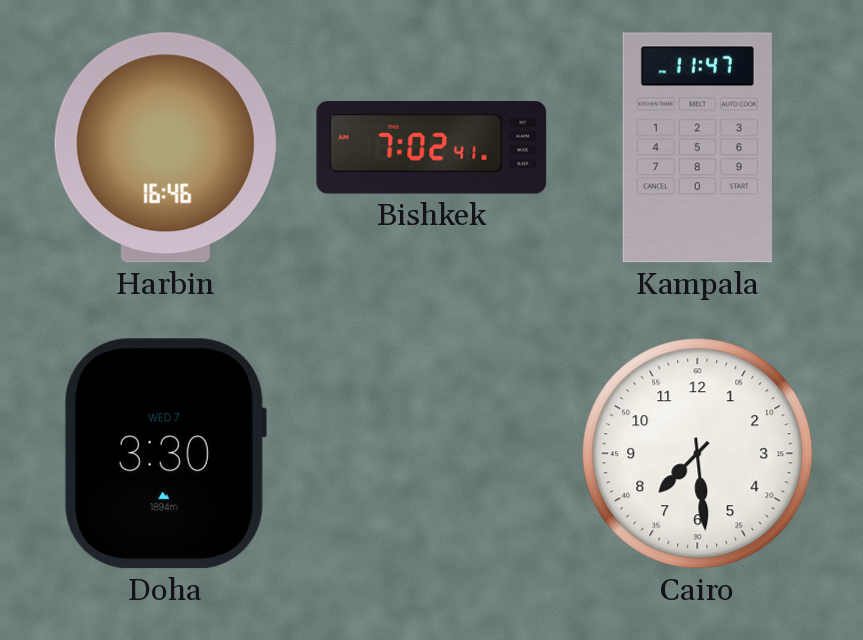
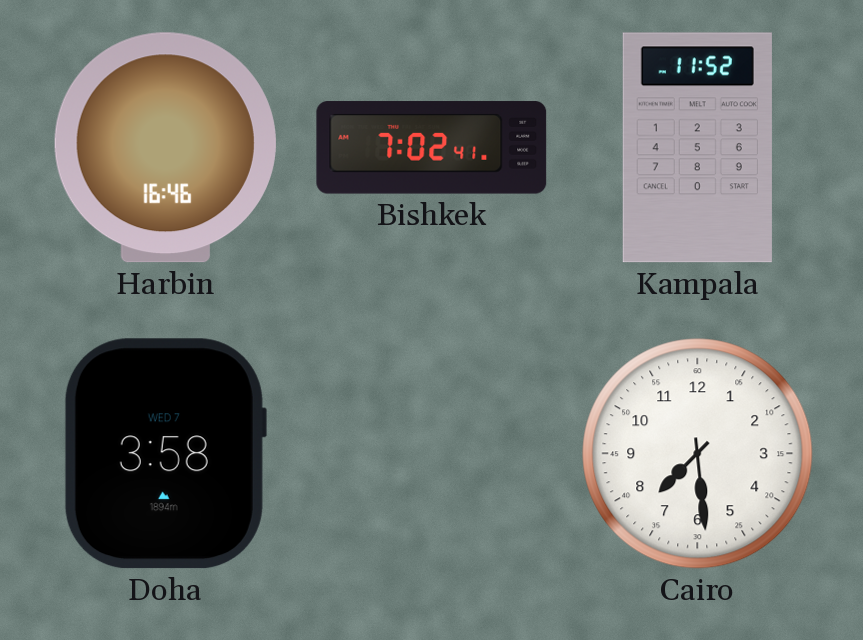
Kampala: 11:47 -> 11:52 (697, 148)
Doha: 3:30 -> 3:58 (165, 454)
